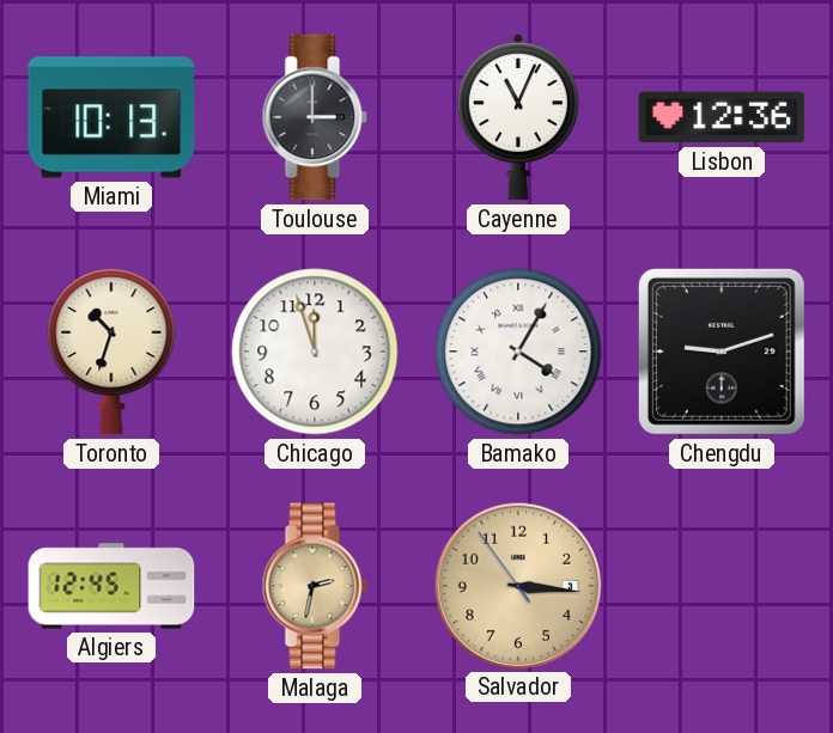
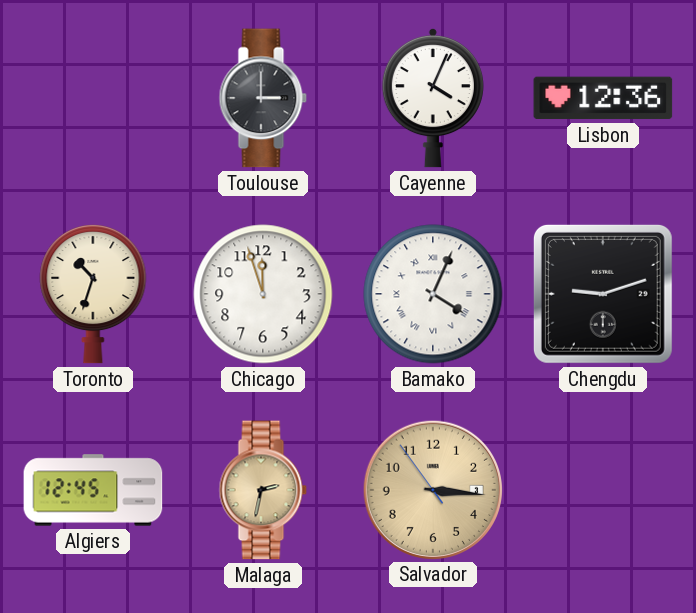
Miami: 10:13 -> none (111, 117)
Cayenne: 11:04 -> 4:04 (433, 98)
Bamako: 4:05 -> 4:04 (433, 294)
